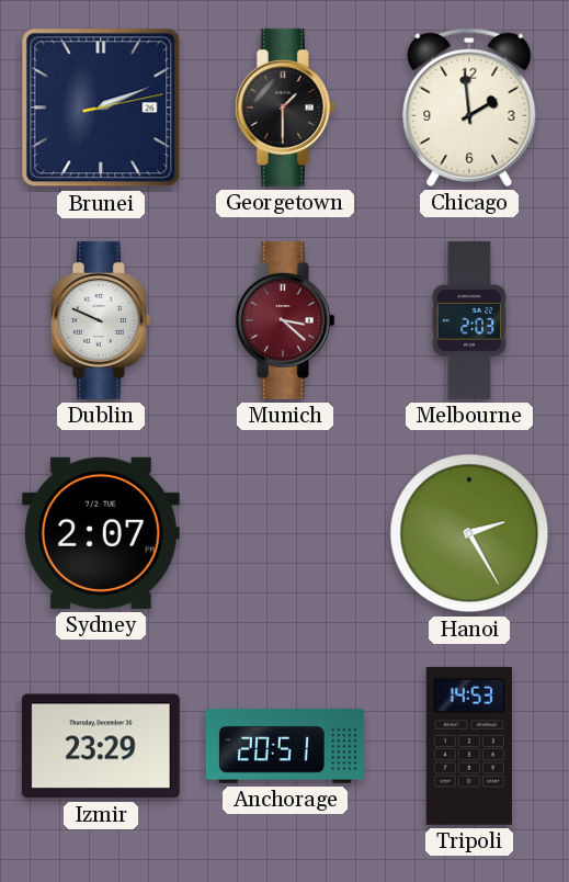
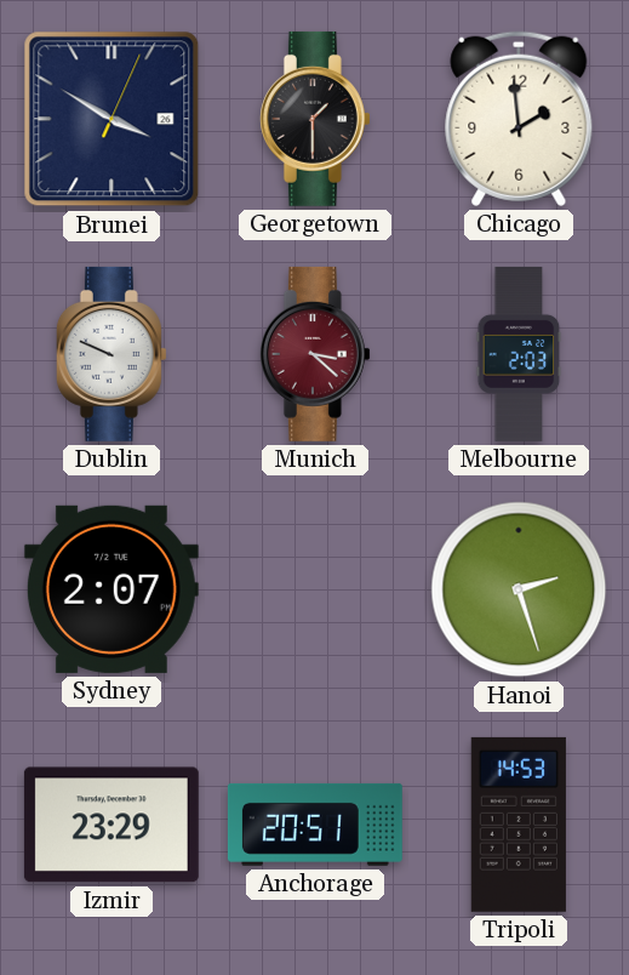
Brunei: 2:11 -> 3:50 (111, 119)
Hanoi: 2:25 -> 2:27 (519, 589)
